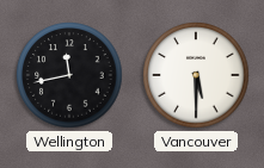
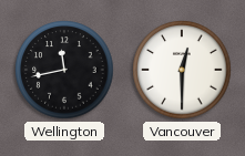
Vancouver: 5:30 -> 12:30 (182, 70)
